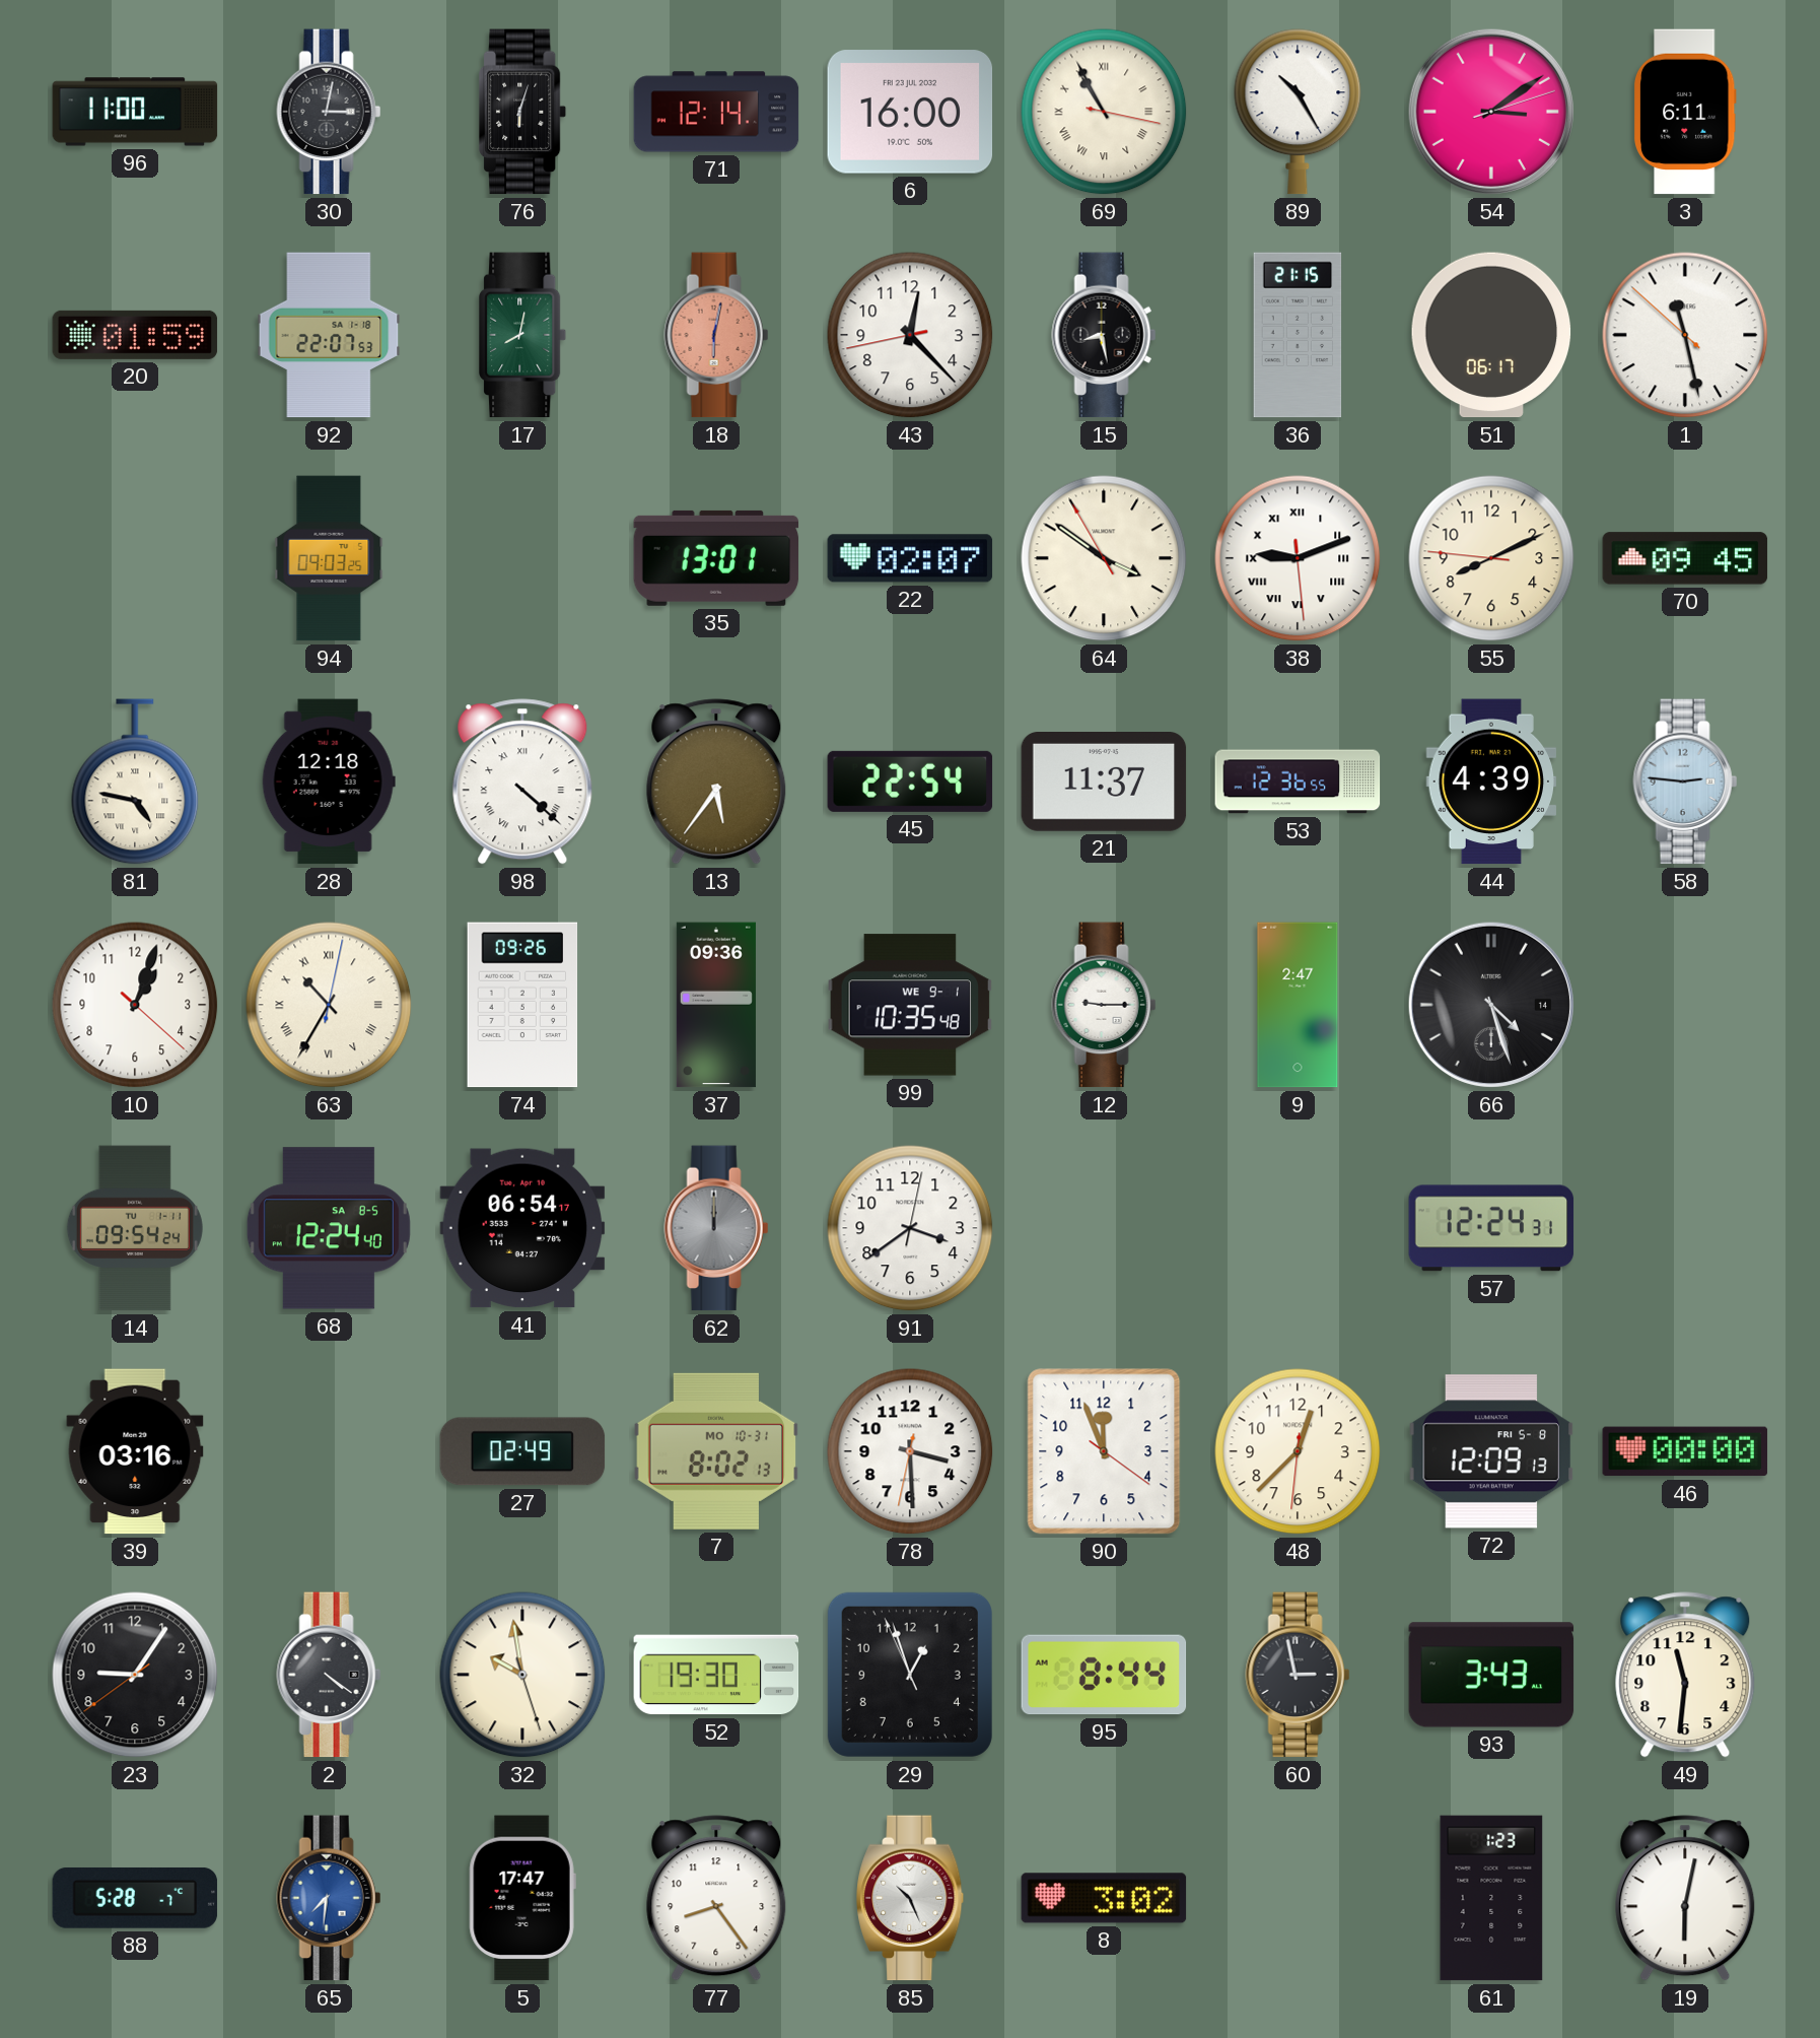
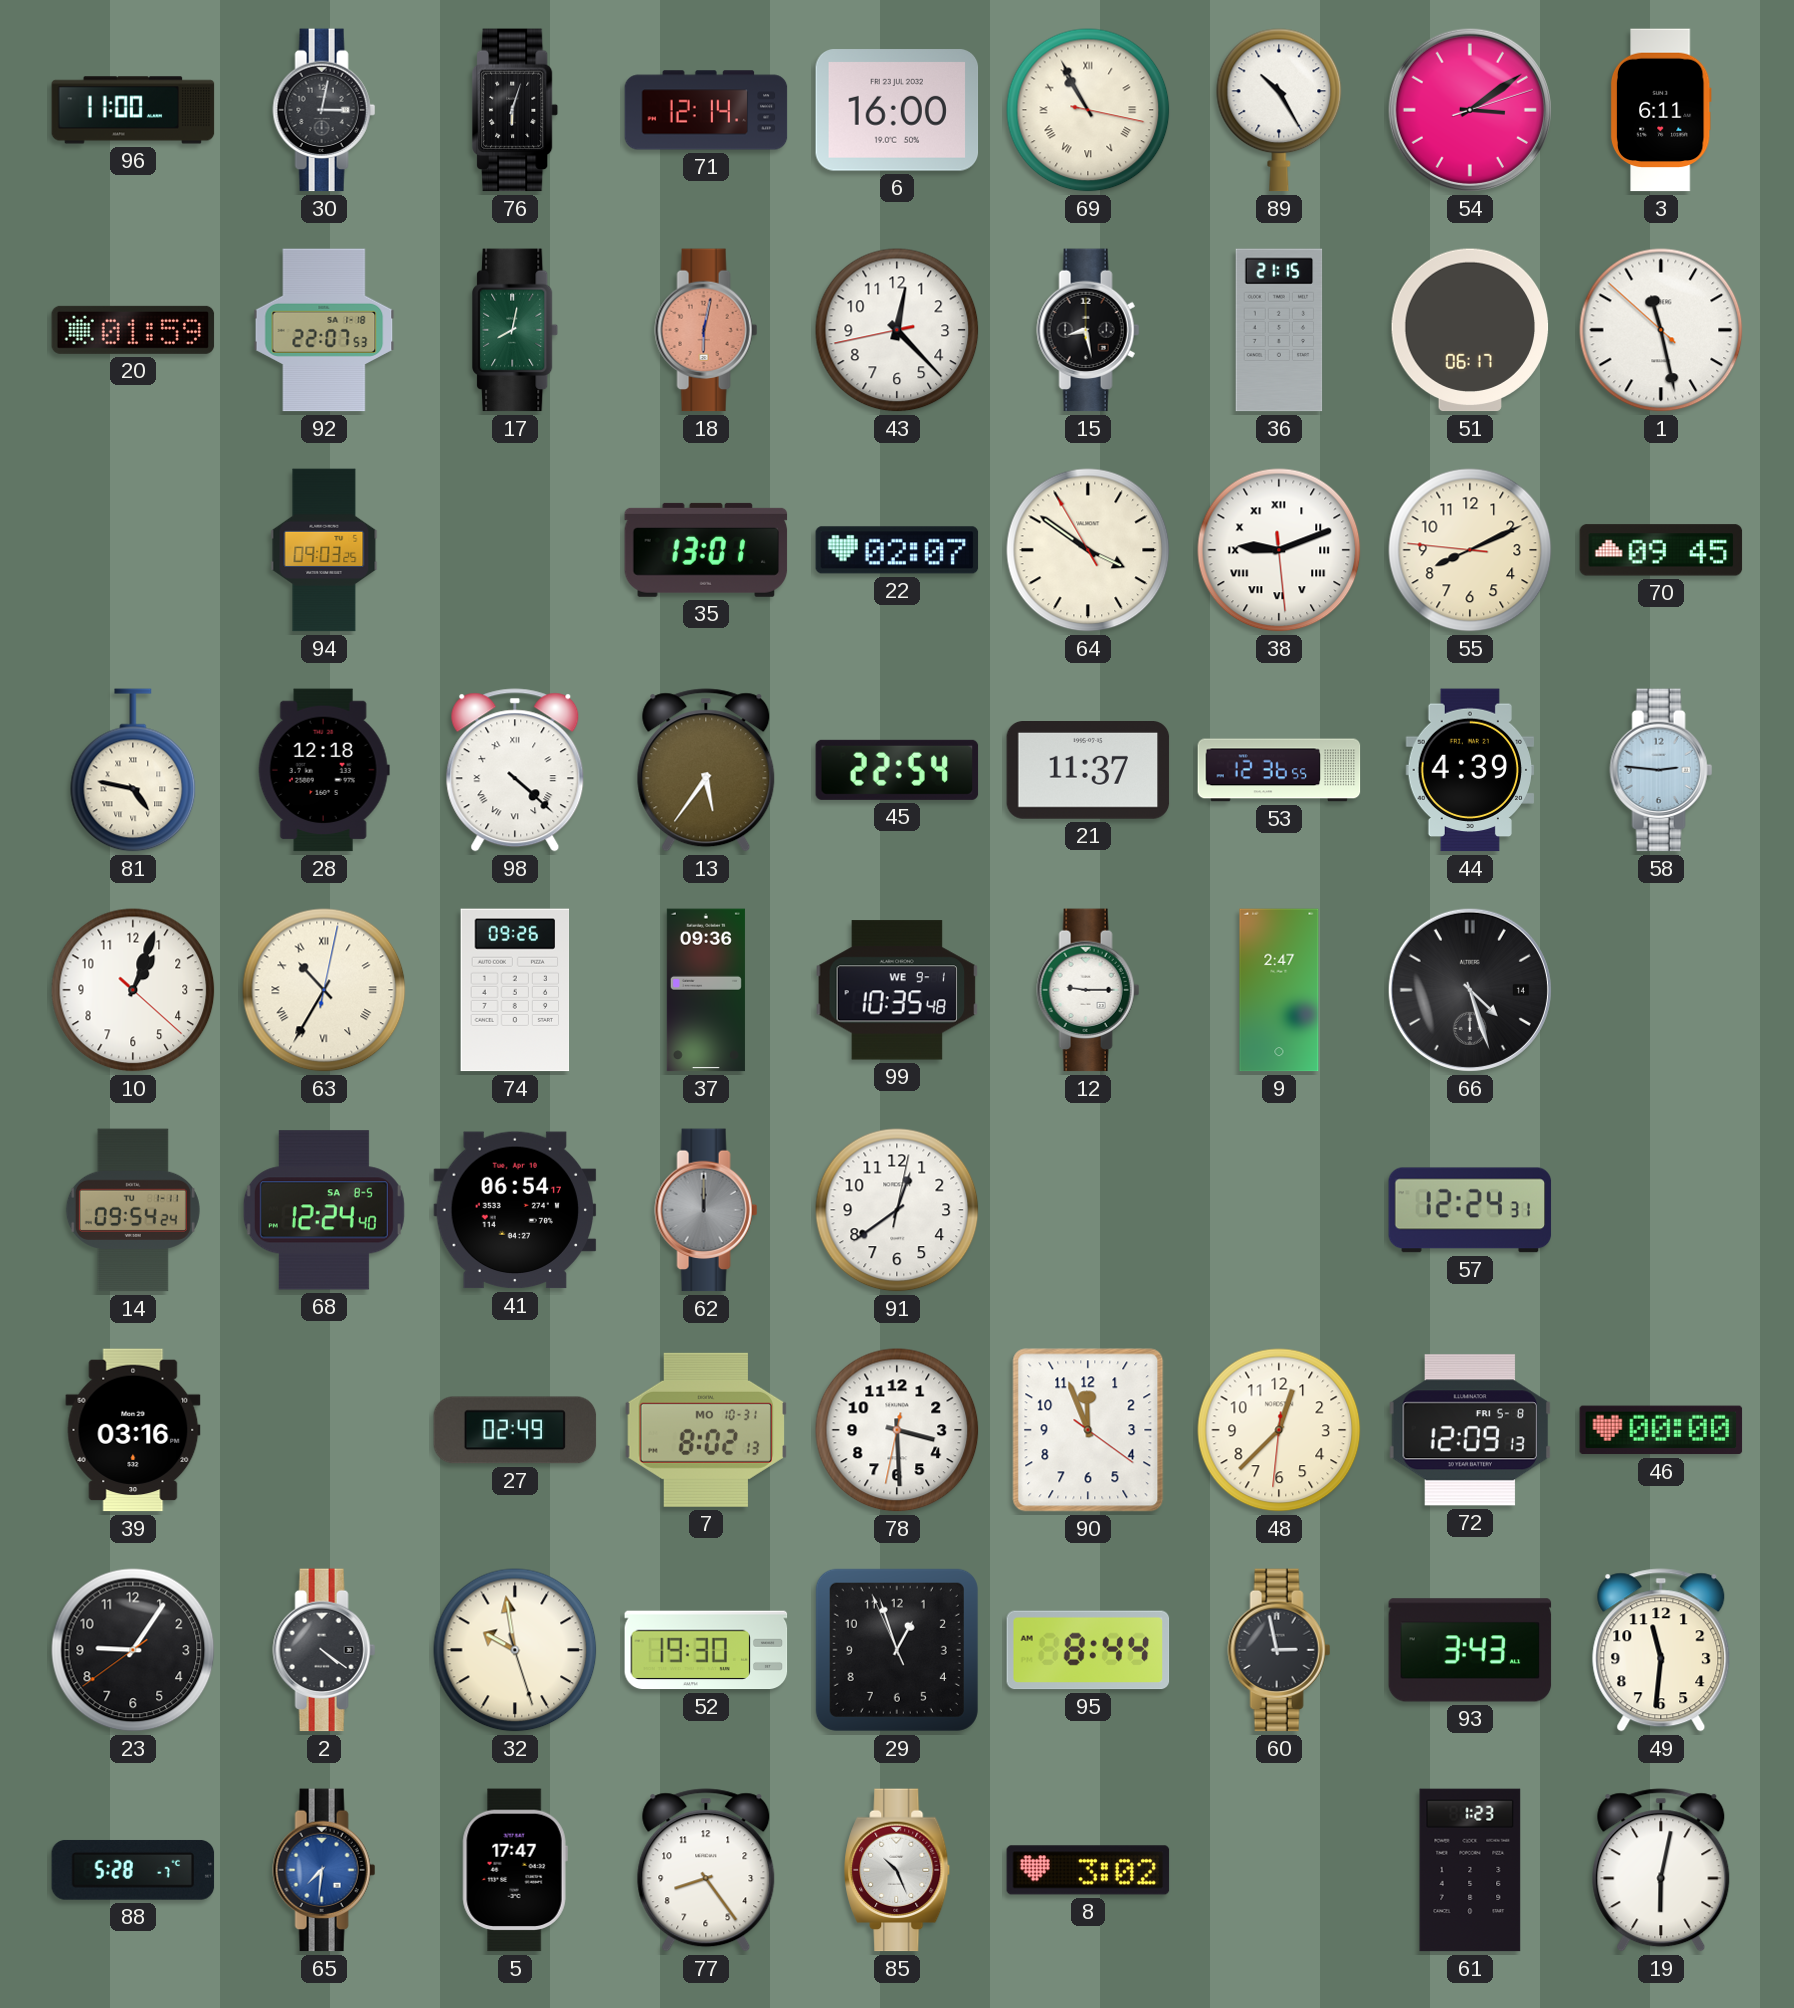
91: 3:39 -> 12:39 (897, 1210)
